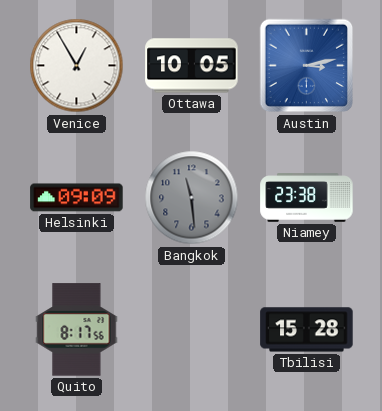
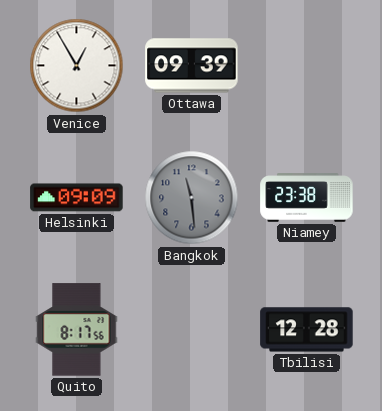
Ottawa: 10:05 -> 09:39 (192, 66)
Austin: 3:13 -> none (307, 66)
Tbilisi: 15:28 -> 12:28 (307, 330)
